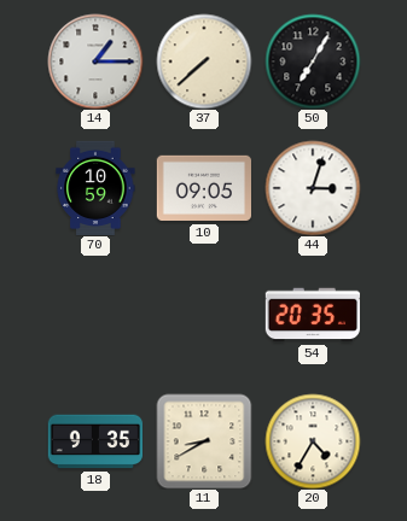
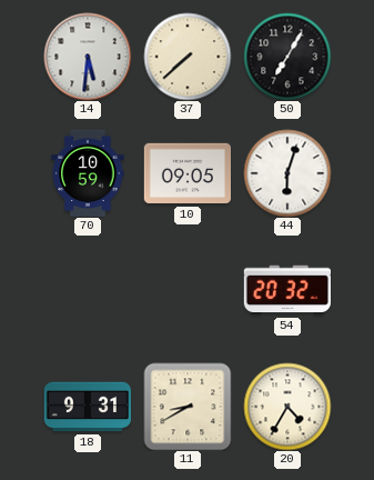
14: 1:15 -> 5:31 (88, 57)
44: 3:03 -> 6:03 (287, 173)
54: 20:35 -> 20:32 (286, 290)
18: 9:35 -> 9:31 (88, 407)
